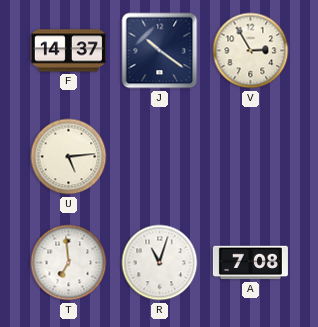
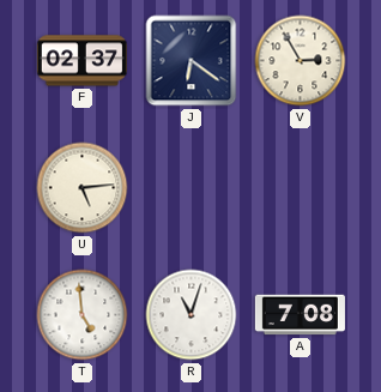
F: 14:37 -> 02:37 (81, 61)
J: 10:21 -> 6:21 (192, 61)
T: 6:59 -> 4:59 (83, 315)
